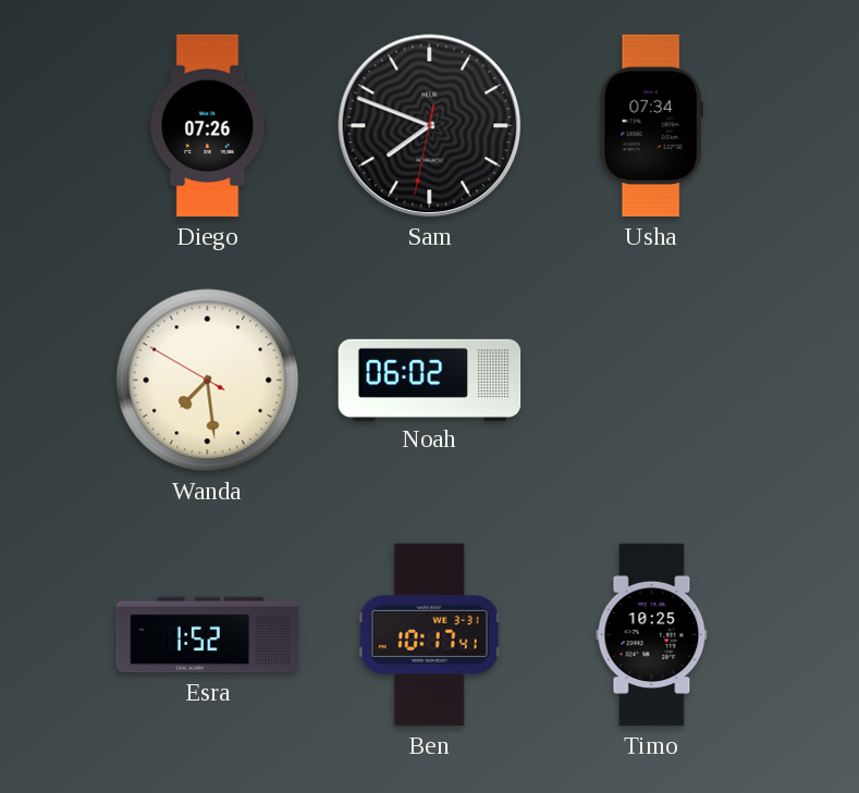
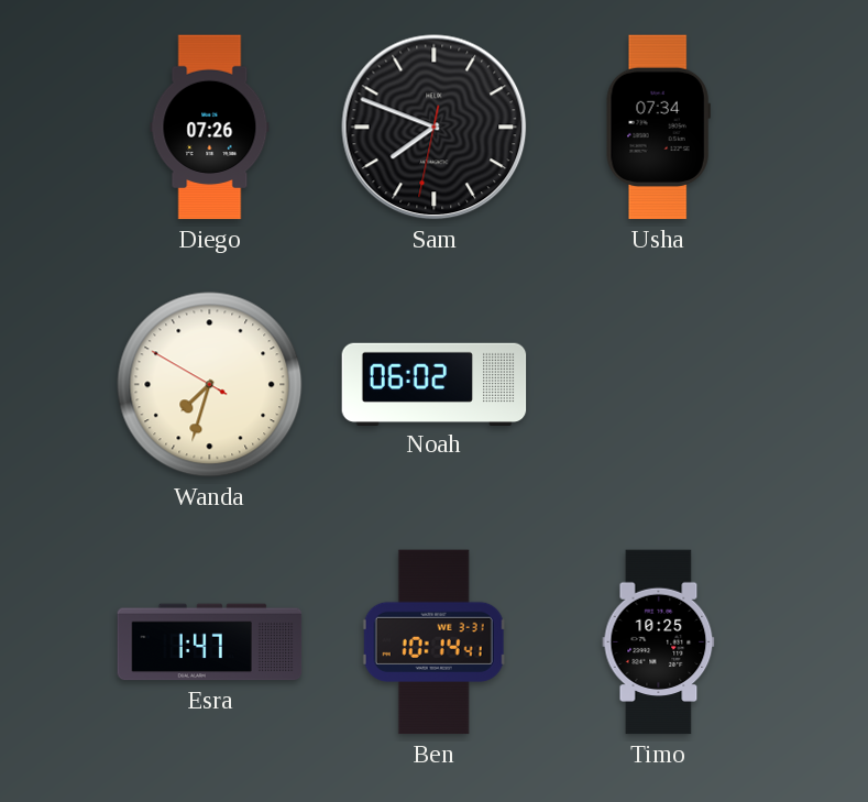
Wanda: 7:28 -> 7:32 (210, 385)
Esra: 1:52 -> 1:47 (210, 642)
Ben: 10:17 -> 10:14 (433, 642)
